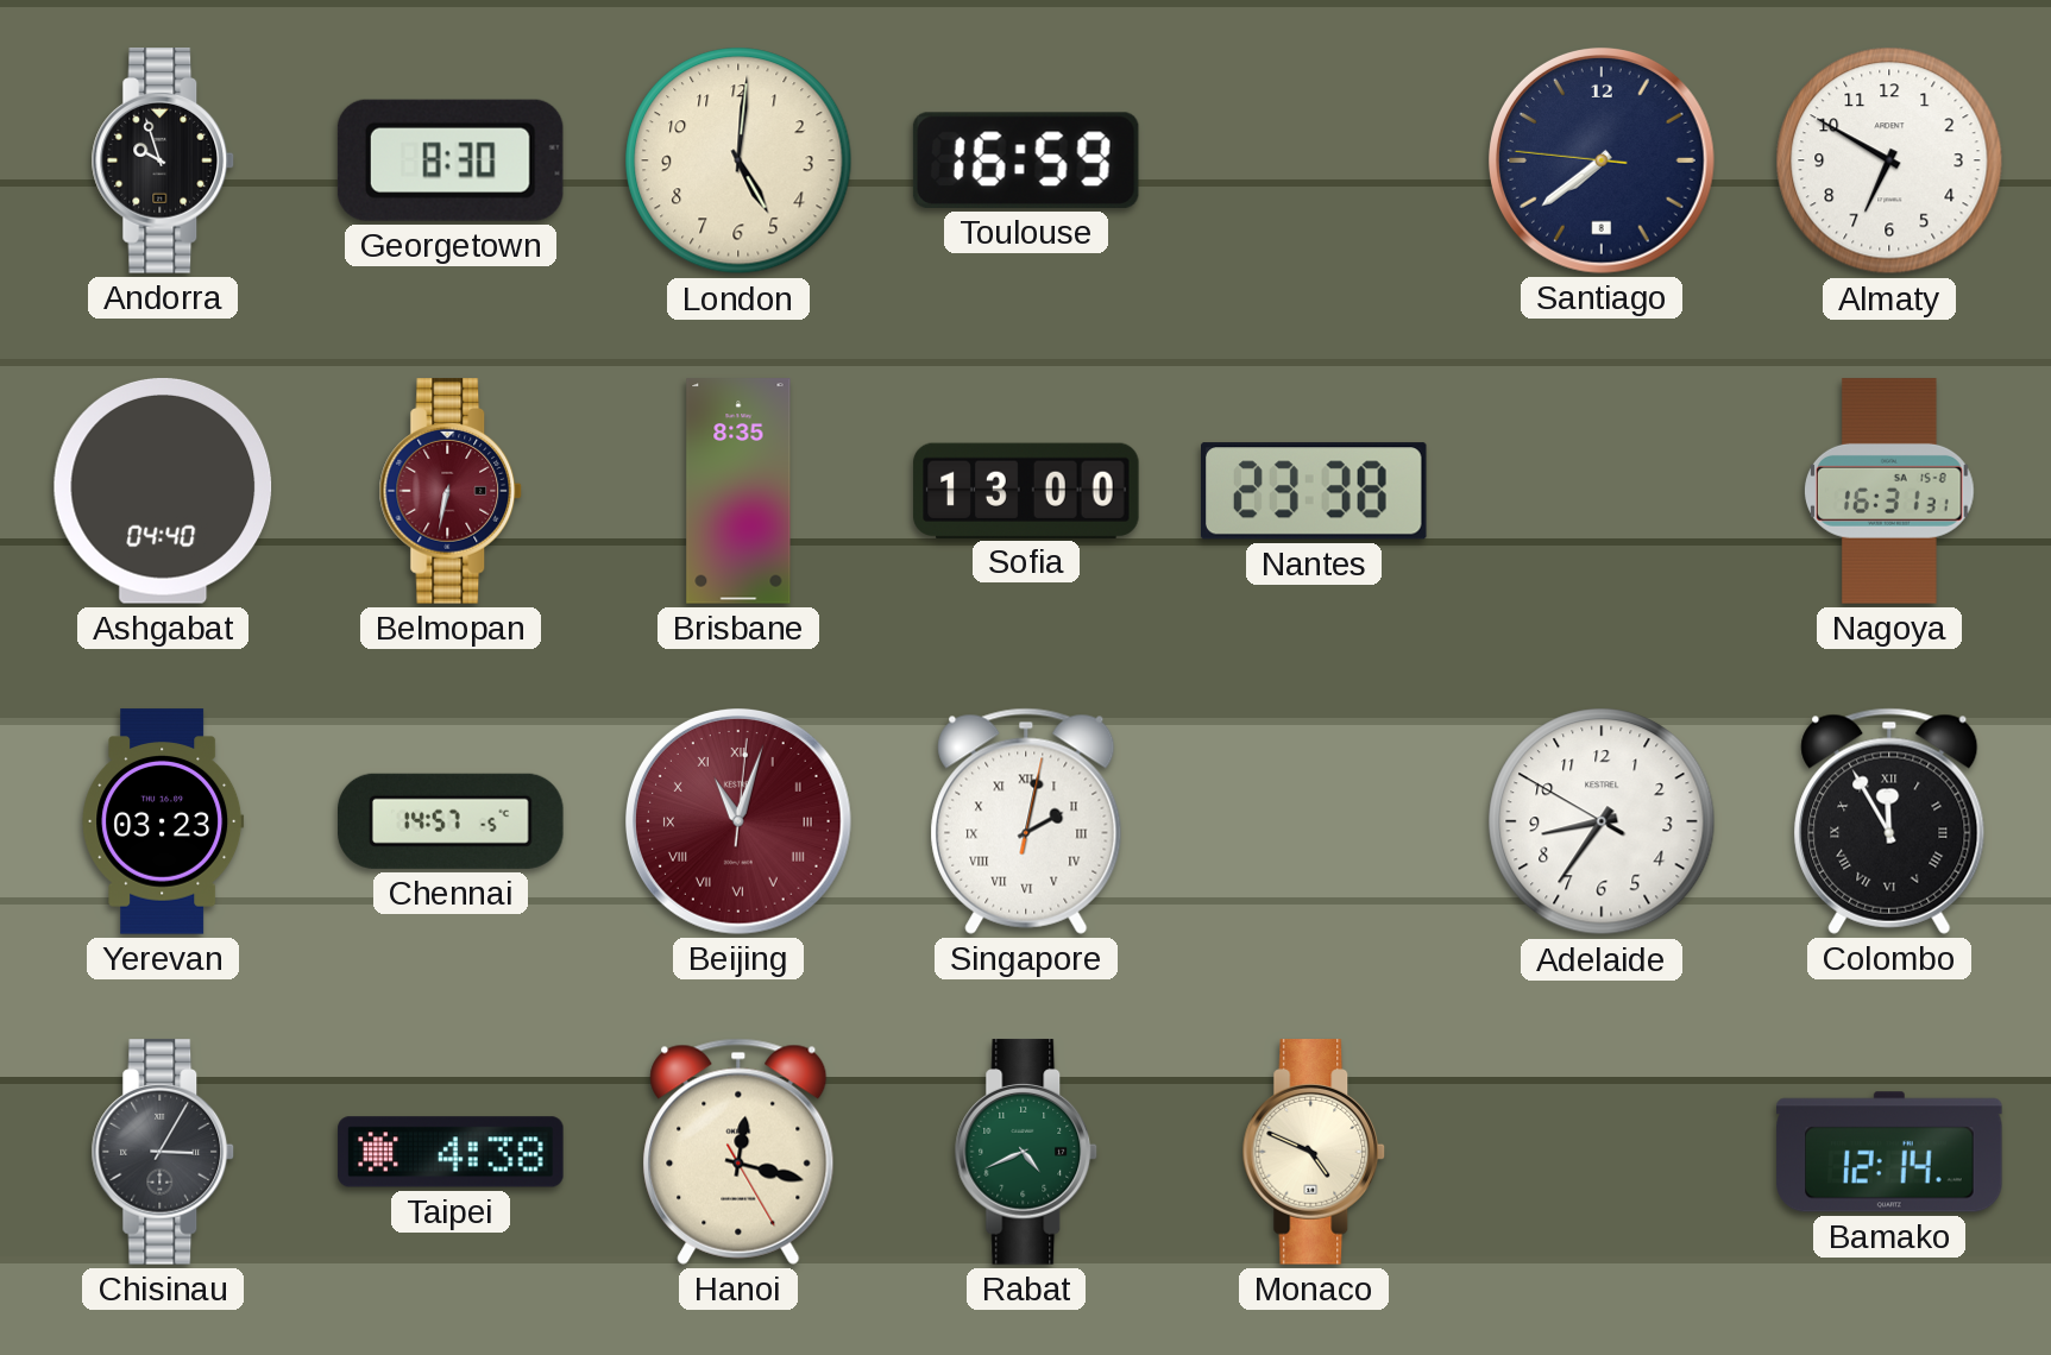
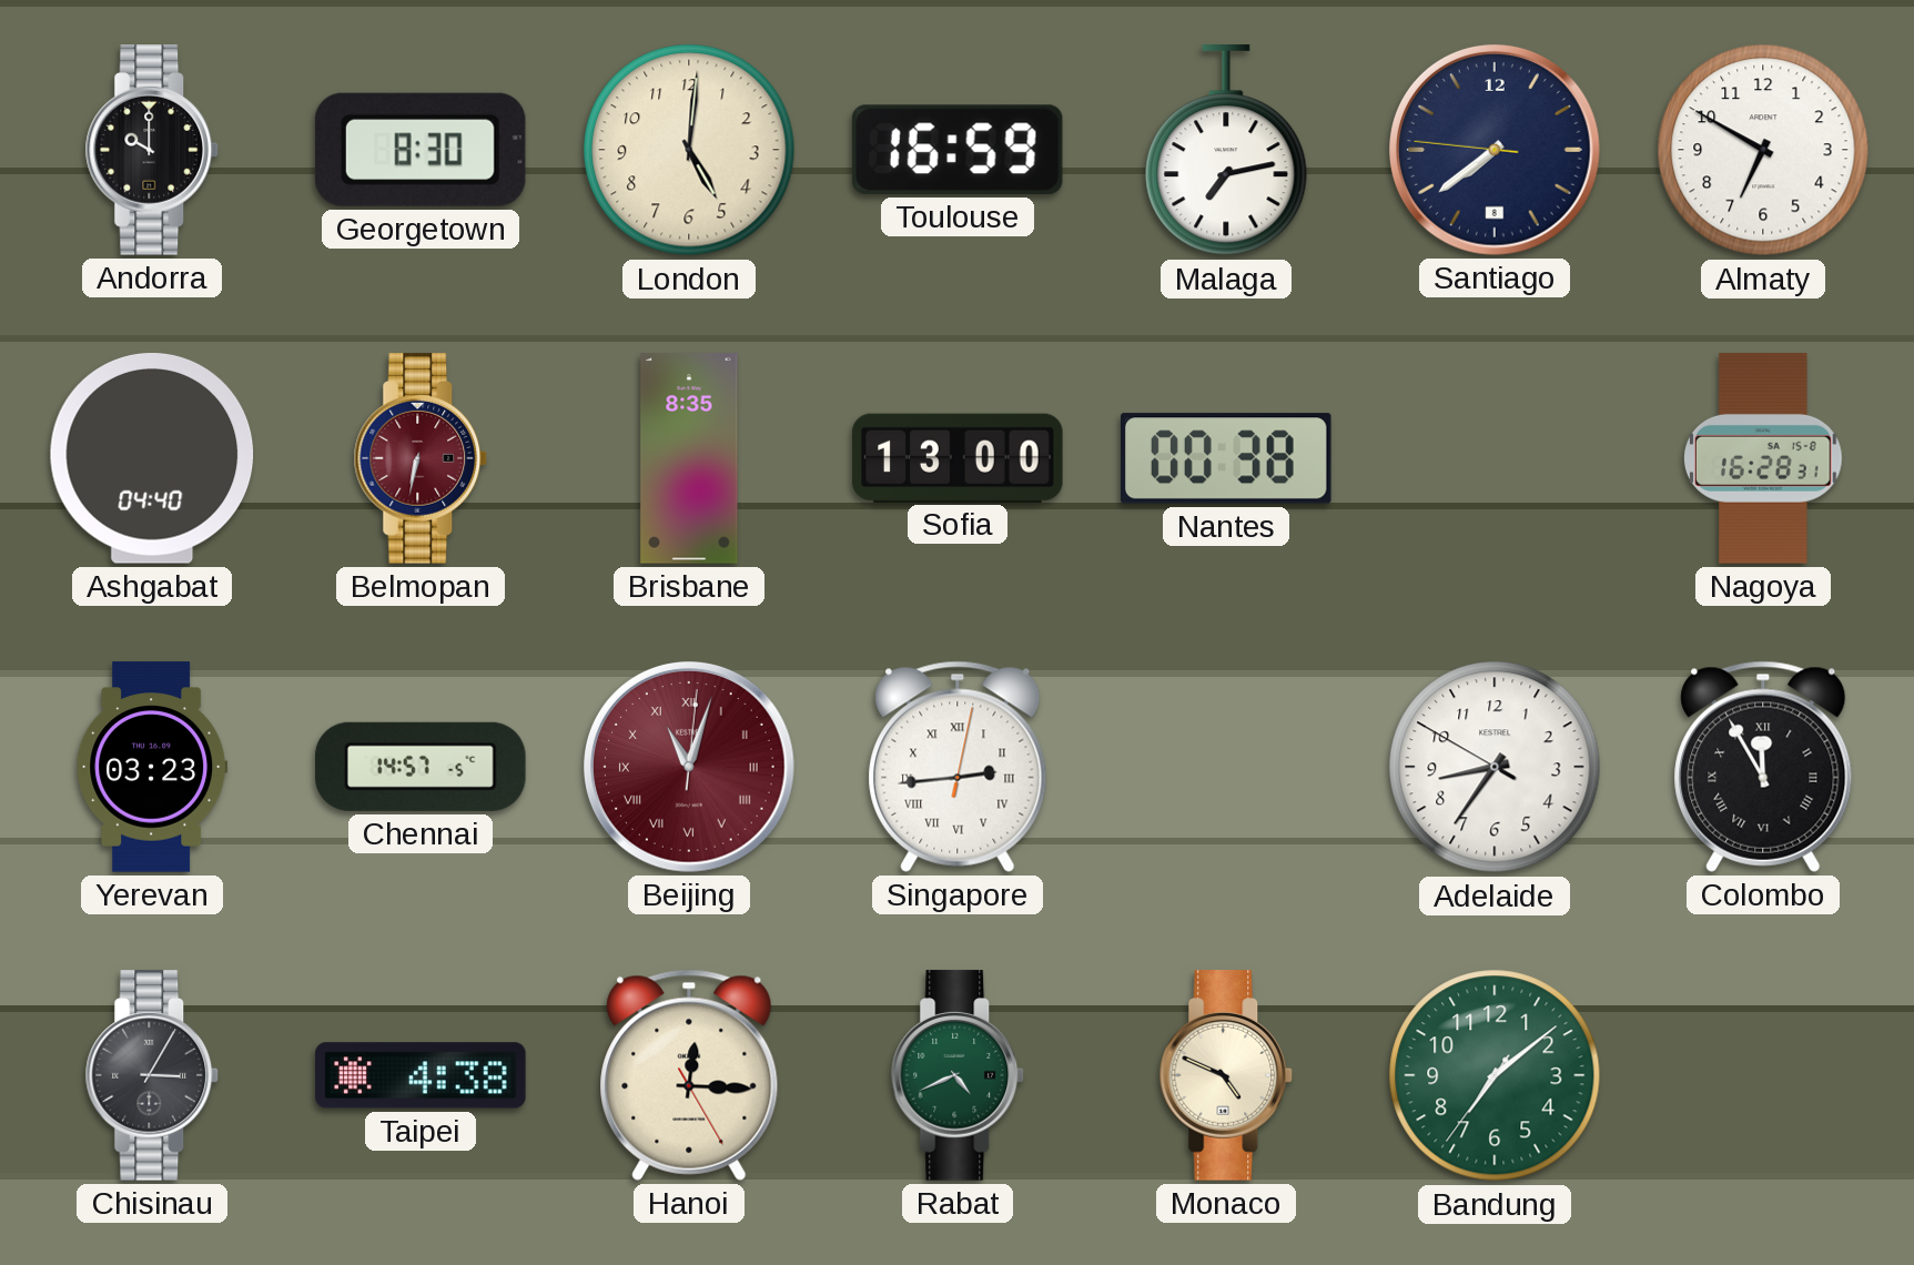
Andorra: 9:57 -> 10:00 (152, 150)
Malaga: none -> 7:13 (1226, 151)
Nantes: 23:38 -> 00:38 (1227, 458)
Nagoya: 16:31 -> 16:28 (1764, 458)
Singapore: 2:02 -> 2:44 (958, 767)
Hanoi: 12:17 -> 12:15 (689, 1075)
Bandung: none -> 7:08 (1495, 1075)
Bamako: 12:14 -> none (1889, 1152)
